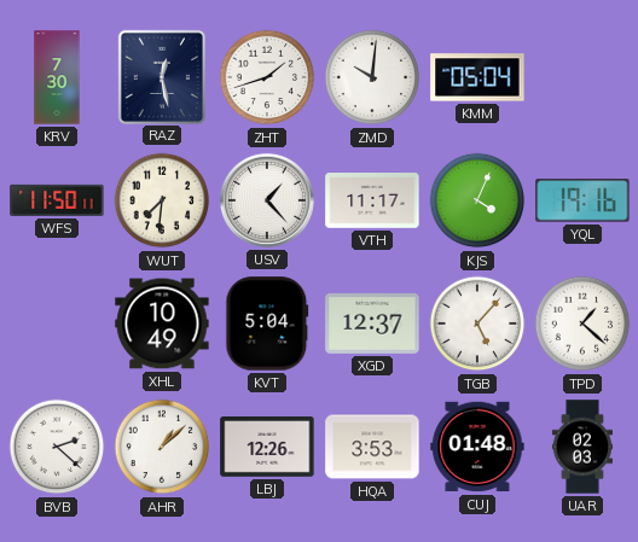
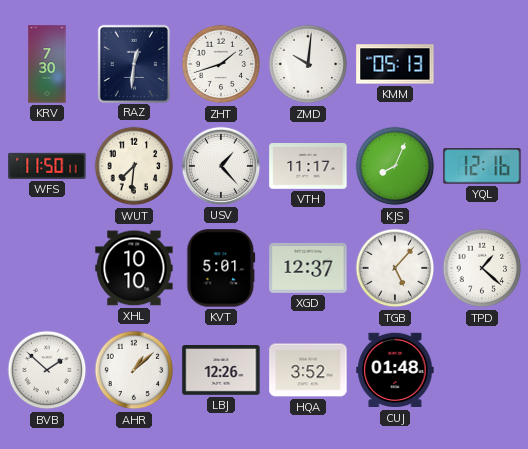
RAZ: 12:28 -> 12:31 (133, 63)
KMM: 05:04 -> 05:13 (395, 64)
KJS: 4:04 -> 8:04 (395, 166)
YQL: 19:16 -> 12:16 (482, 166)
XHL: 10:49 -> 10:10 (134, 268)
KVT: 5:04 -> 5:01 (221, 268)
BVB: 2:22 -> 1:52 (47, 370)
HQA: 3:53 -> 3:52 (308, 370)
UAR: 02:03 -> none (582, 447)
